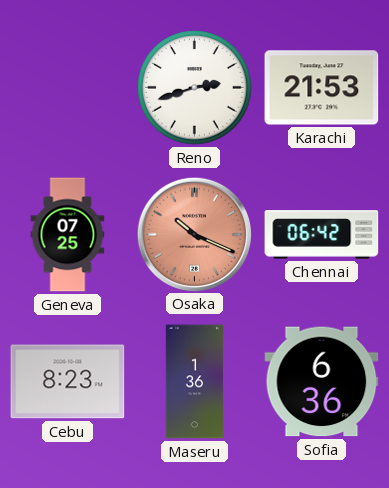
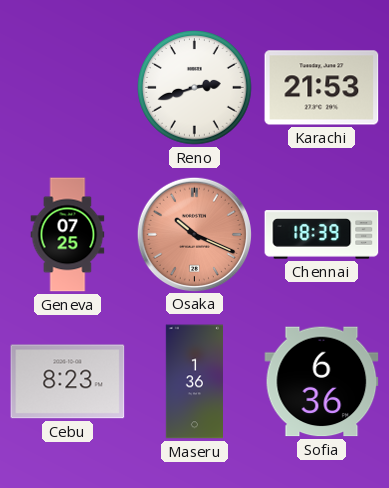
Chennai: 06:42 -> 18:39 (322, 235)
